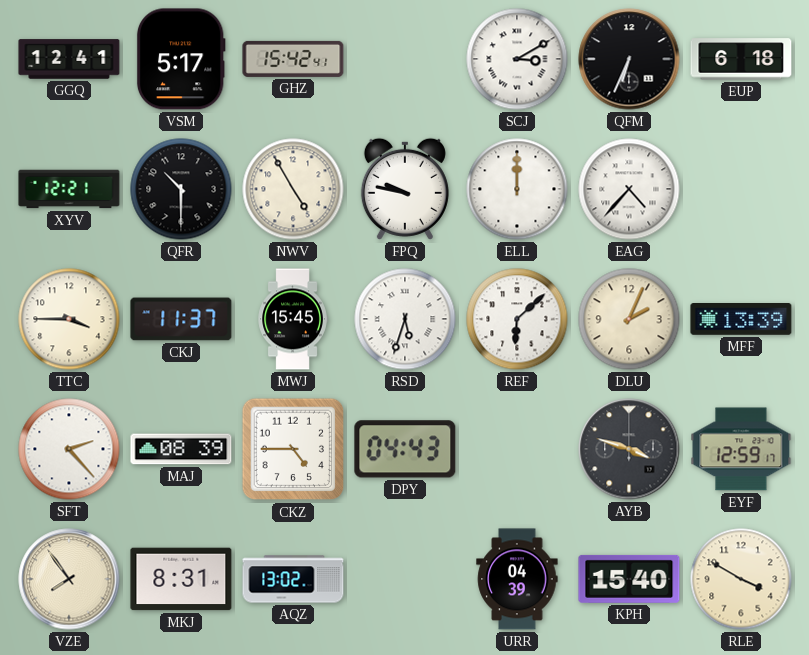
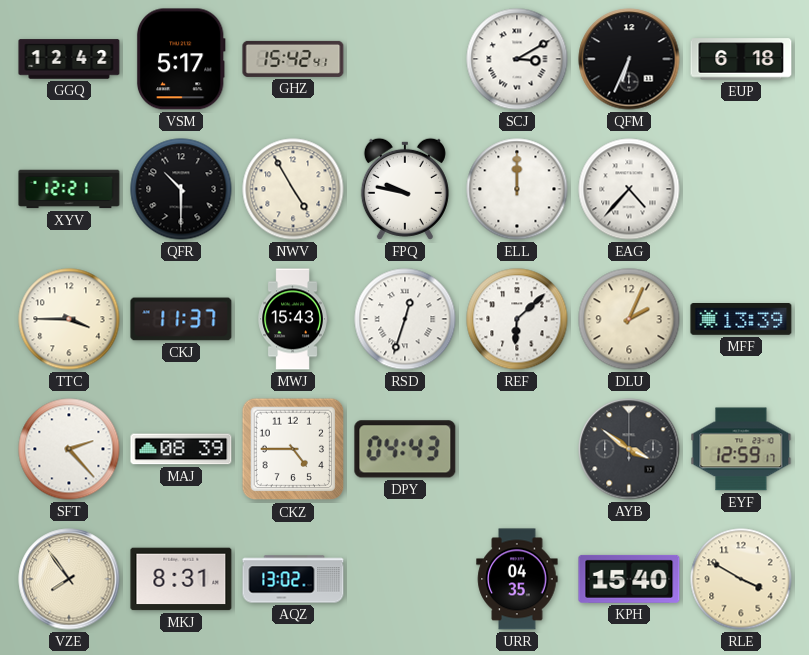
GGQ: 12:41 -> 12:42 (69, 59)
MWJ: 15:45 -> 15:43 (293, 319)
RSD: 5:33 -> 12:33 (405, 319)
AYB: 3:48 -> 3:51 (629, 449)
URR: 04:39 -> 04:35 (517, 579)
